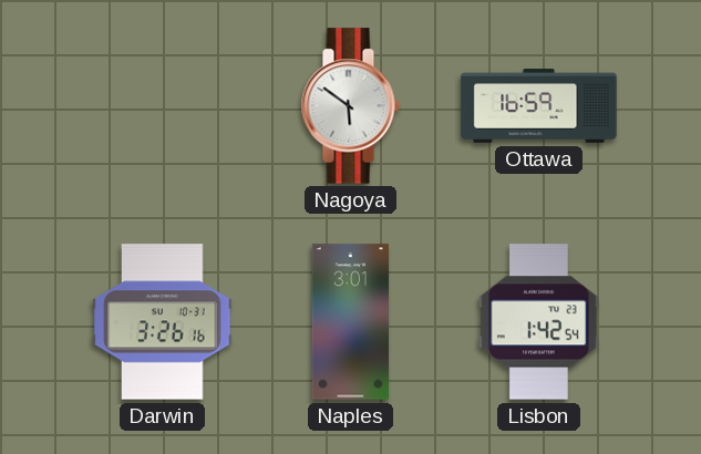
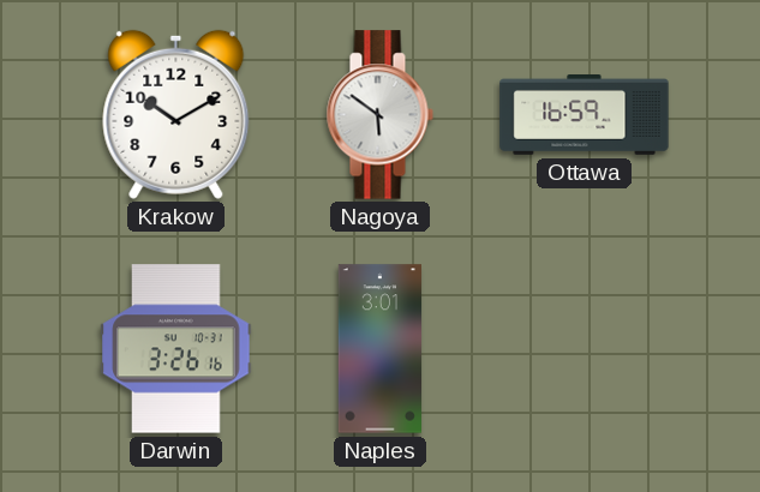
Krakow: none -> 10:10 (176, 114)
Lisbon: 1:42 -> none (538, 322)
